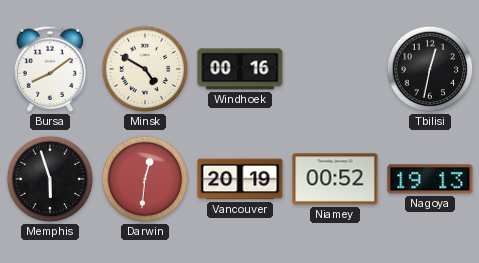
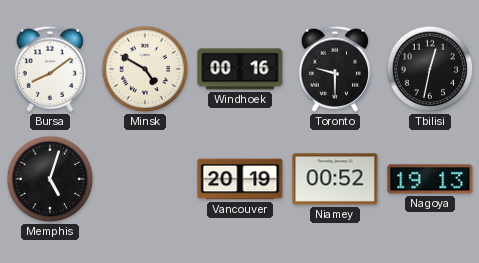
Toronto: none -> 9:30 (335, 69)
Memphis: 5:57 -> 5:03 (50, 179)
Darwin: 12:31 -> none (145, 179)
